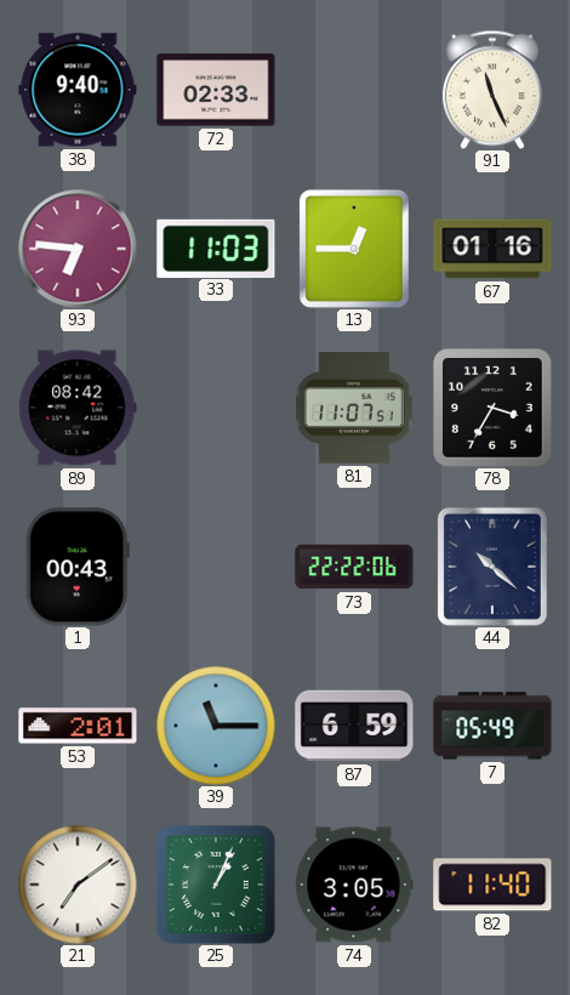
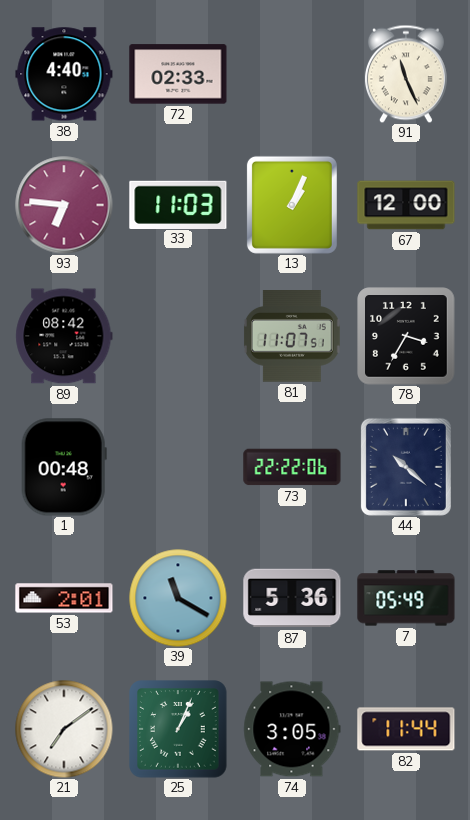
38: 9:40 -> 4:40 (64, 74)
13: 12:45 -> 1:04 (292, 205)
67: 01:16 -> 12:00 (406, 205)
1: 00:43 -> 00:48 (64, 467)
39: 11:15 -> 11:20 (178, 598)
87: 6:59 -> 5:36 (292, 598)
82: 11:40 -> 11:44 (406, 729)
